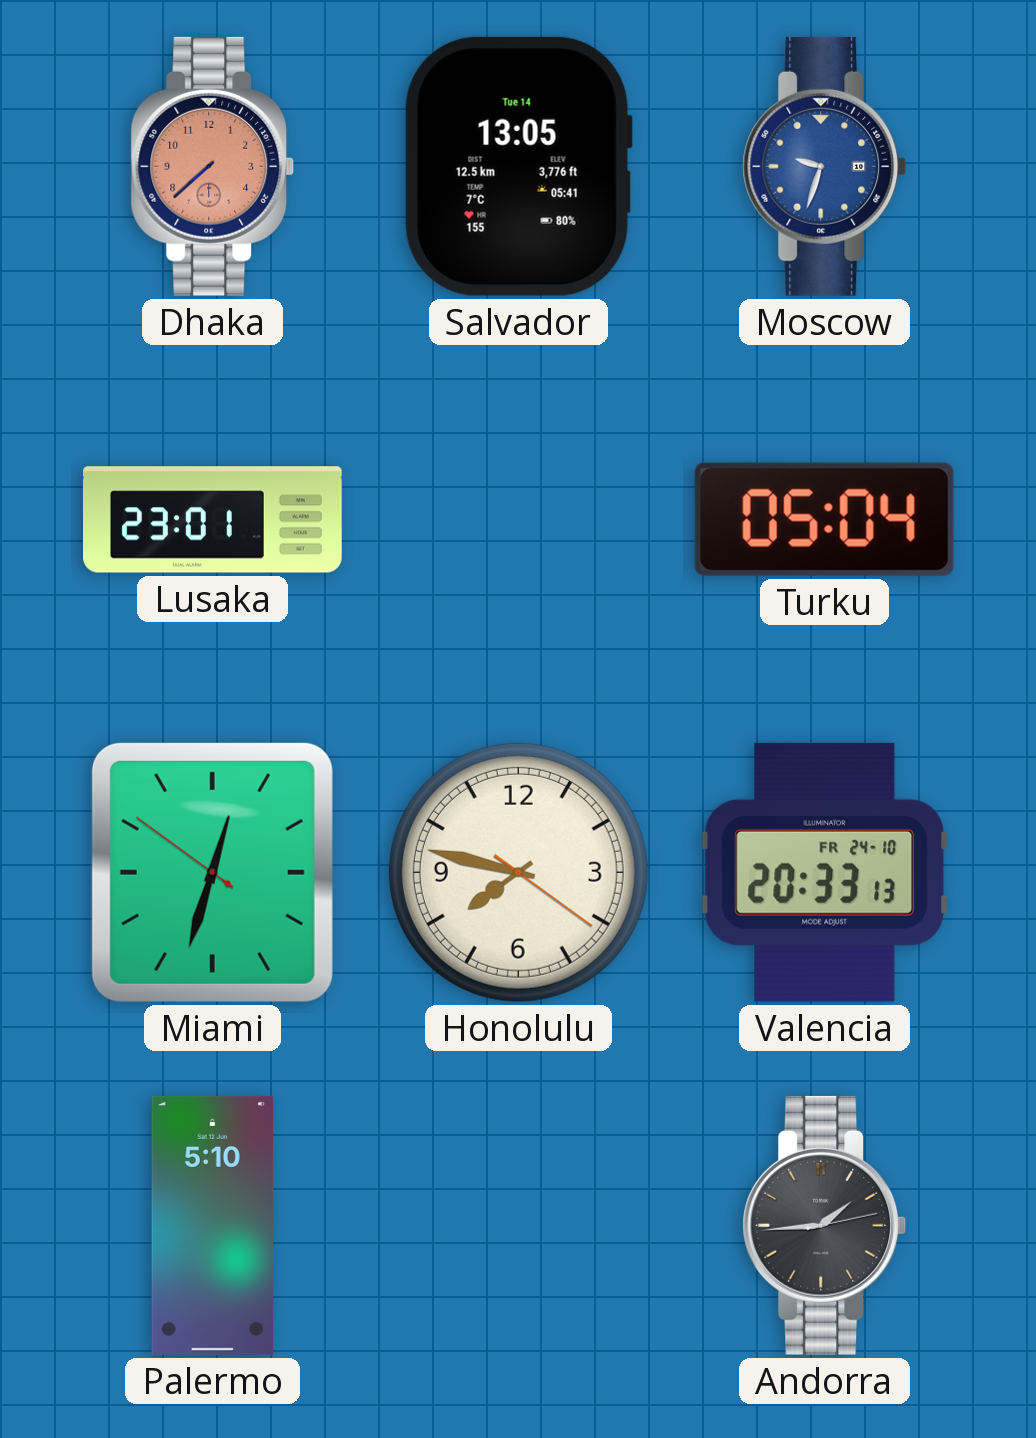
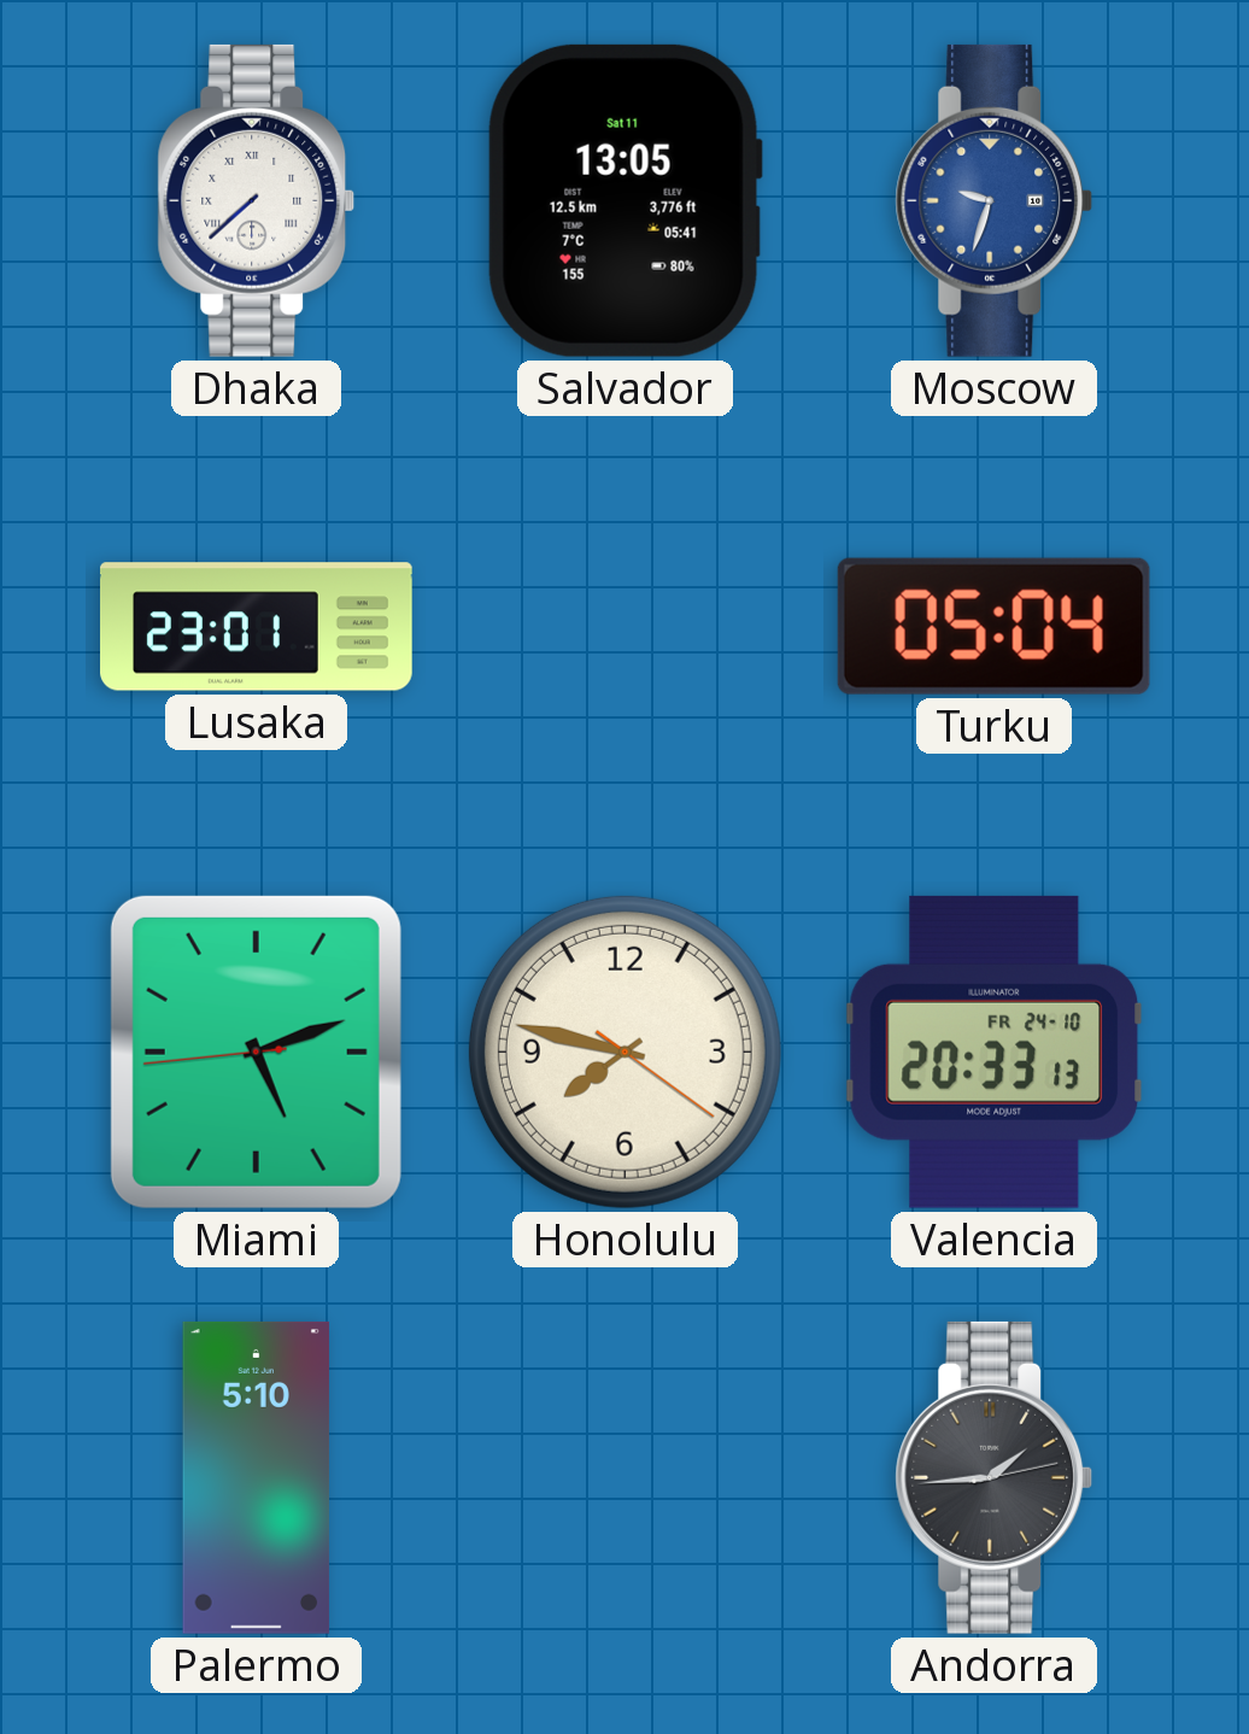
Dhaka dial: salmon -> white (257, 200)
Dhaka numerals: Arabic -> Roman (257, 200)
Salvador date: Tue 14 -> Sat 11 (624, 200)
Miami: 12:32 -> 5:11 (256, 1051)
